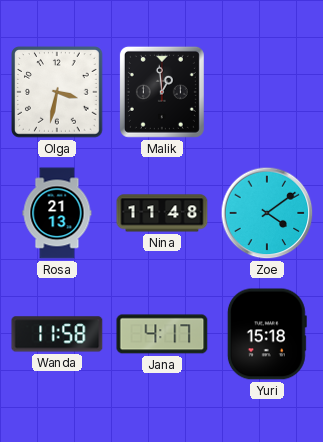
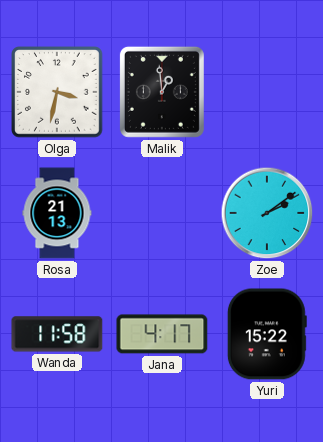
Nina: 11:48 -> none (162, 213)
Zoe: 4:09 -> 2:09 (267, 213)
Yuri: 15:18 -> 15:22 (267, 334)
